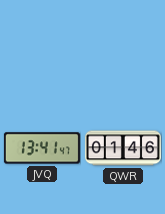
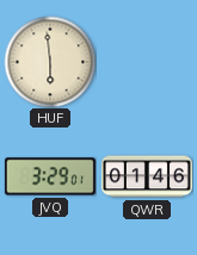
HUF: none -> 5:59 (50, 62)
JVQ: 13:41 -> 3:29 (50, 176)
